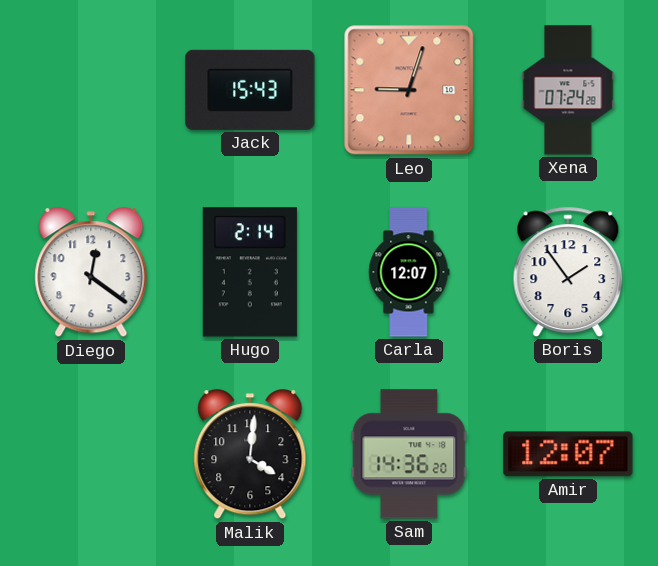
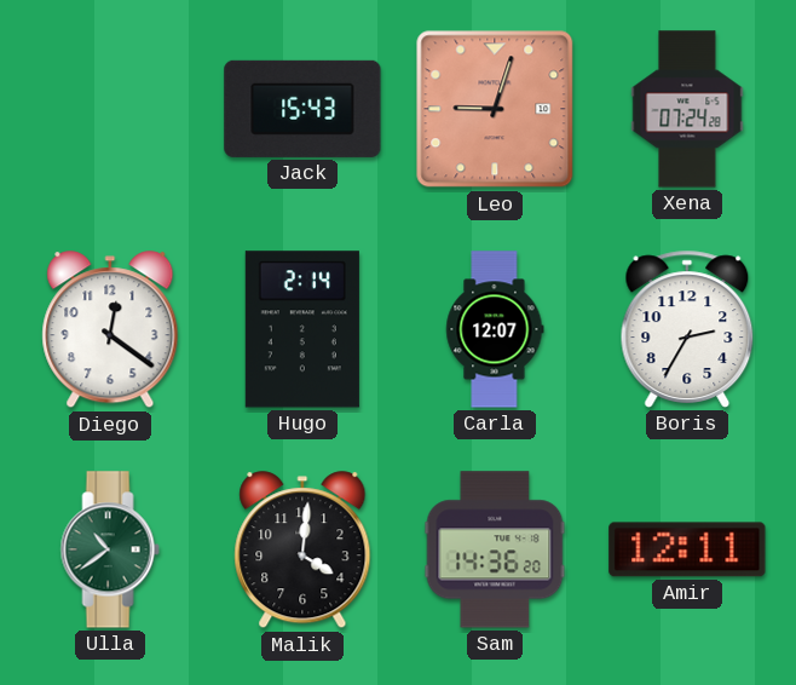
Boris: 1:54 -> 2:35 (687, 329)
Ulla: none -> 10:39 (110, 549)
Amir: 12:07 -> 12:11 (687, 549)
